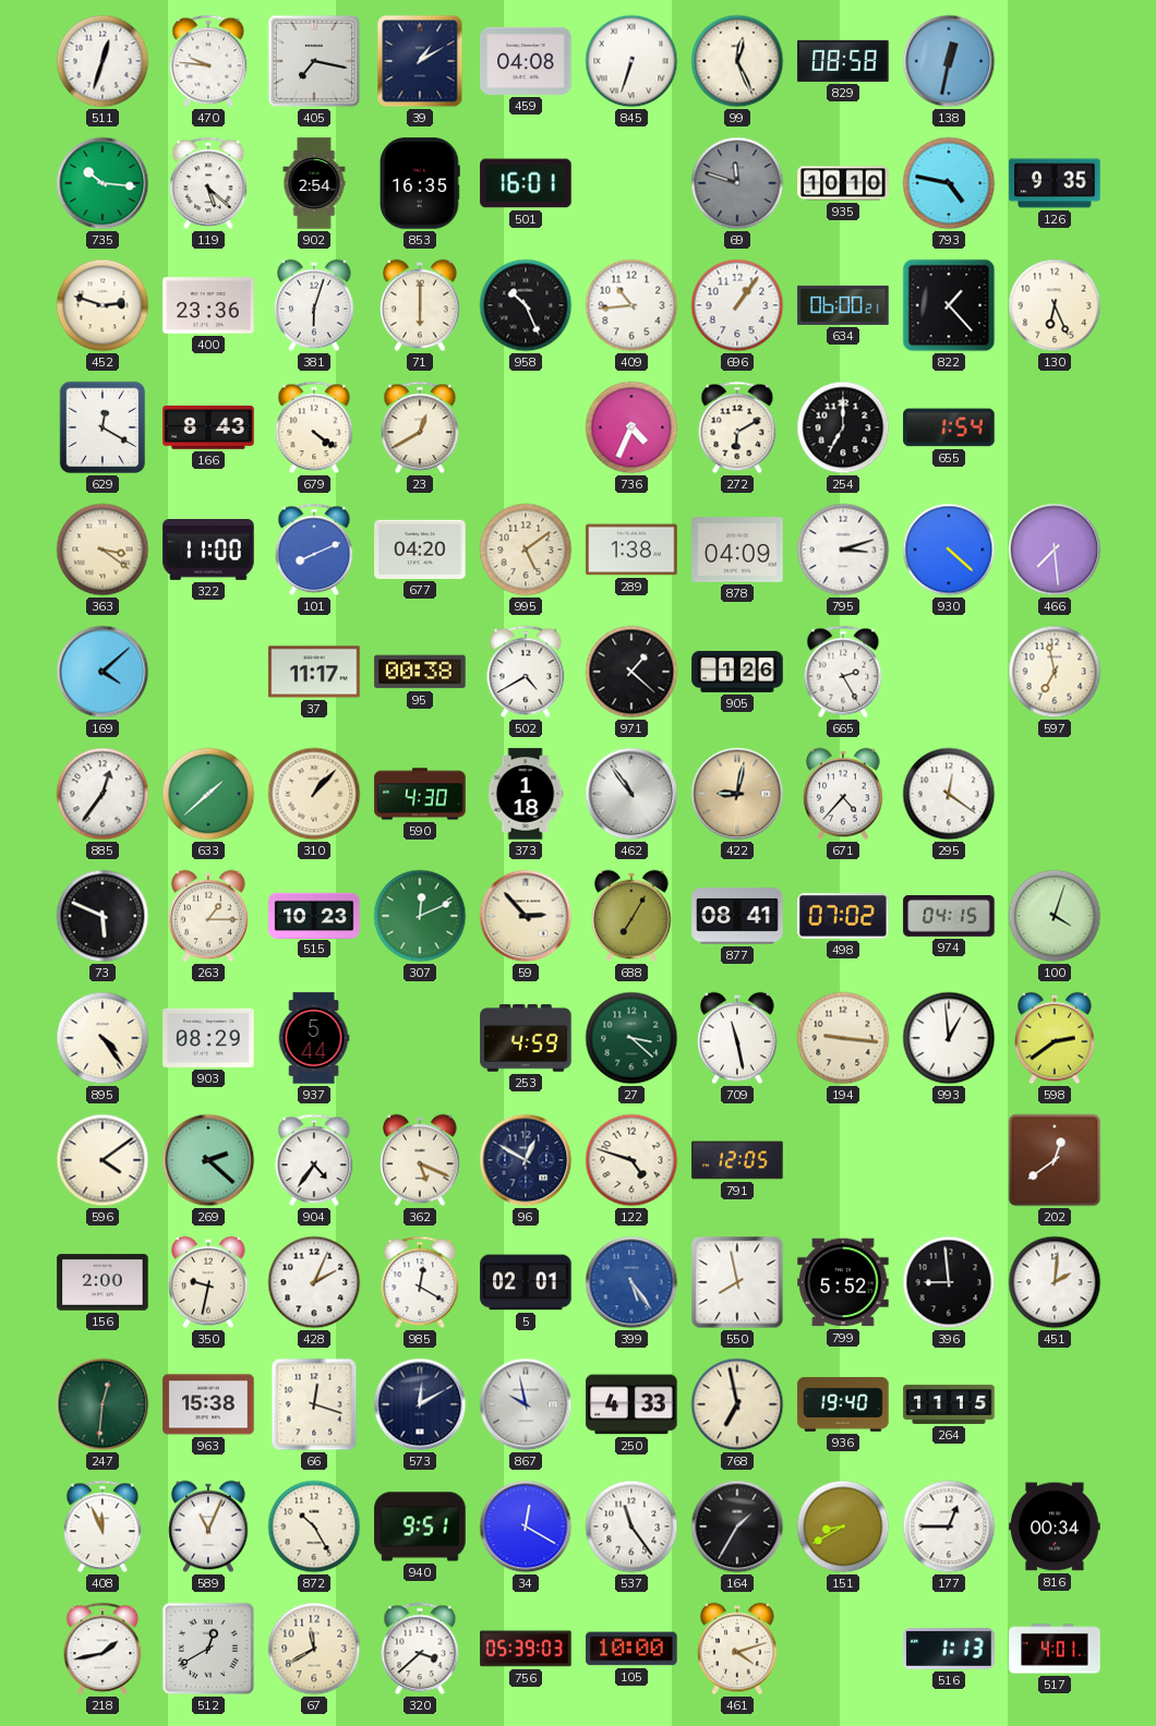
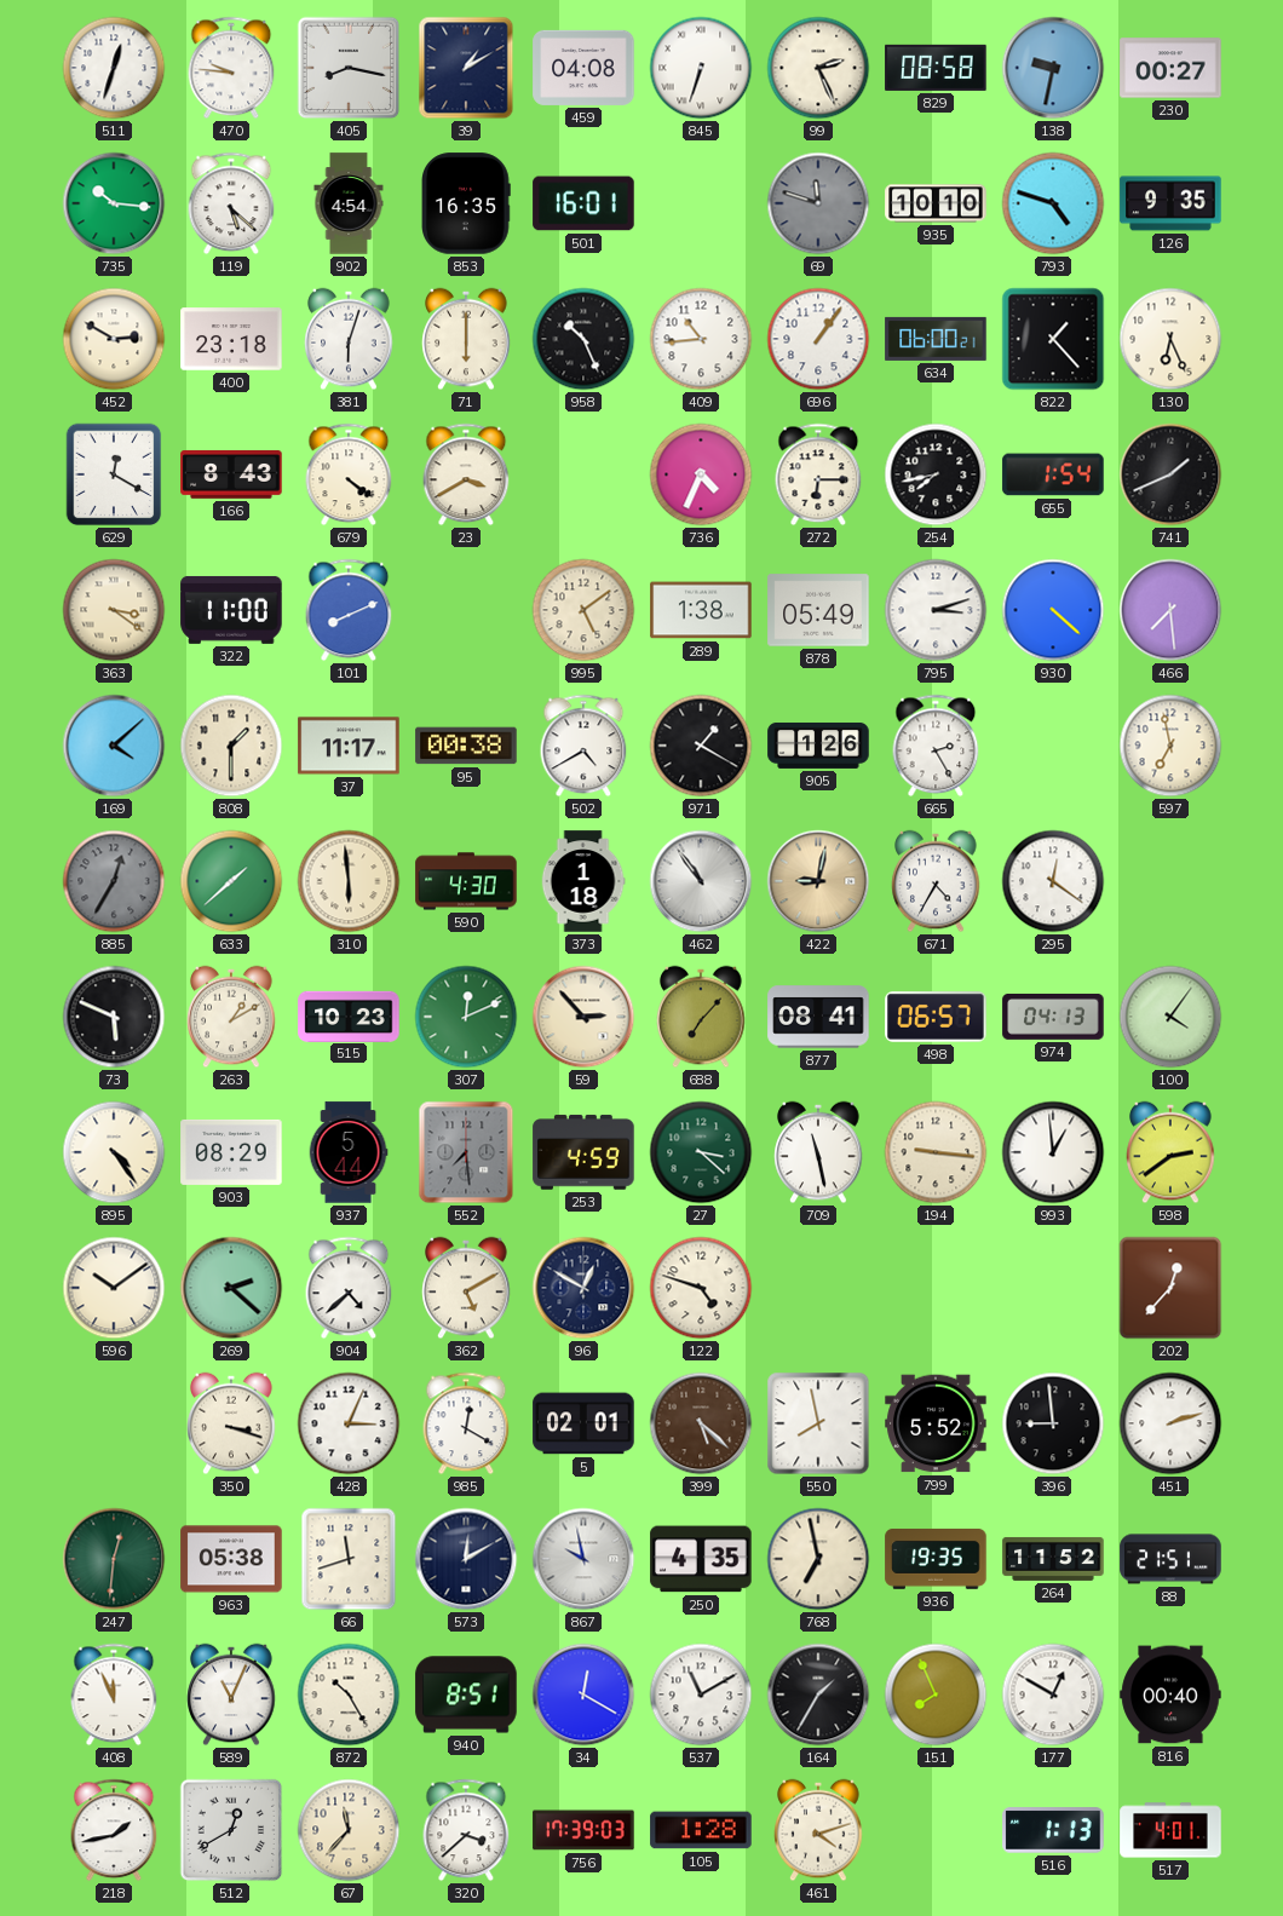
405: 7:17 -> 8:17 (349, 68)
99: 12:26 -> 2:26 (818, 68)
138: 12:32 -> 9:32 (1053, 68)
230: none -> 00:27 (1170, 68)
902: 2:54 -> 4:54 (349, 203)
793: 4:47 -> 4:48 (1053, 203)
452: 2:48 -> 2:50 (114, 339)
400: 23:36 -> 23:18 (231, 339)
23: 12:40 -> 3:40 (466, 474)
272: 6:10 -> 6:15 (818, 474)
254: 7:00 -> 7:43 (936, 474)
741: none -> 1:41 (1170, 474)
677: 04:20 -> none (420, 550)
878: 04:09 -> 05:49 (818, 610)
808: none -> 1:30 (231, 746)
971: 1:22 -> 1:20 (701, 746)
885: 12:36 -> 12:35 (114, 881)
885 dial: white -> grey (114, 881)
310: 1:07 -> 5:59 (349, 881)
671: 4:37 -> 4:35 (936, 881)
263: 1:15 -> 1:10 (231, 1017)
688: 7:05 -> 7:07 (701, 1017)
498: 07:02 -> 06:57 (936, 1017)
974: 04:15 -> 04:13 (1053, 1018)
100: 4:03 -> 4:06 (1170, 1017)
552: none -> 7:29 (466, 1152)
596: 4:09 -> 10:09 (114, 1288)
904: 4:36 -> 4:38 (349, 1288)
362: 5:19 -> 5:10 (466, 1288)
791: 12:05 -> none (737, 1160)
202: 12:39 -> 12:37 (1170, 1288)
156: 2:00 -> none (103, 1282)
350: 9:32 -> 3:18 (231, 1423)
428: 2:04 -> 3:04 (349, 1423)
399: 5:24 -> 5:22 (701, 1423)
399 dial: blue -> brown (701, 1423)
451: 2:01 -> 2:12 (1170, 1423)
963: 15:38 -> 05:38 (231, 1559)
66: 12:18 -> 11:42 (349, 1559)
250: 4:33 -> 4:35 (701, 1559)
936: 19:40 -> 19:35 (936, 1559)
264: 11:15 -> 11:52 (1053, 1559)
88: none -> 21:51 (1170, 1559)
940: 9:51 -> 8:51 (466, 1695)
537: 11:24 -> 11:10 (701, 1695)
151: 8:40 -> 7:56 (936, 1695)
177: 12:45 -> 12:50 (1053, 1695)
816: 00:34 -> 00:40 (1170, 1695)
67: 11:40 -> 11:37 (349, 1830)
756: 05:39 -> 17:39 (583, 1830)
105: 10:00 -> 1:28 (701, 1830)
